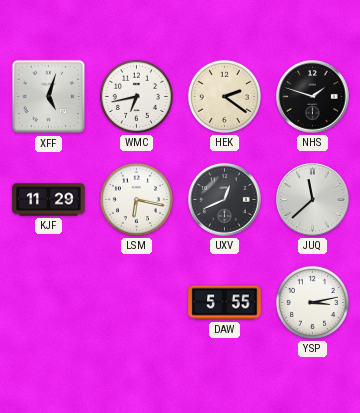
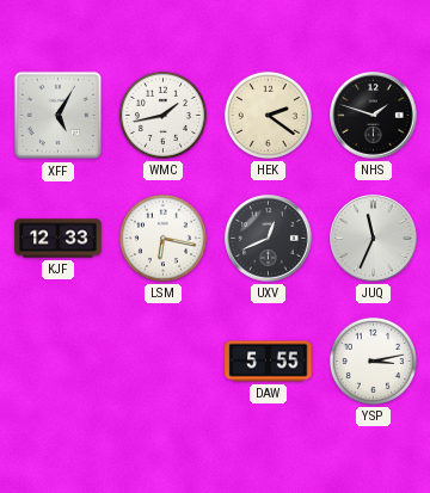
XFF: 5:03 -> 5:05 (59, 116)
WMC: 6:43 -> 1:43 (162, 115)
KJF: 11:29 -> 12:33 (59, 239)
JUQ: 11:38 -> 11:34 (374, 239)
